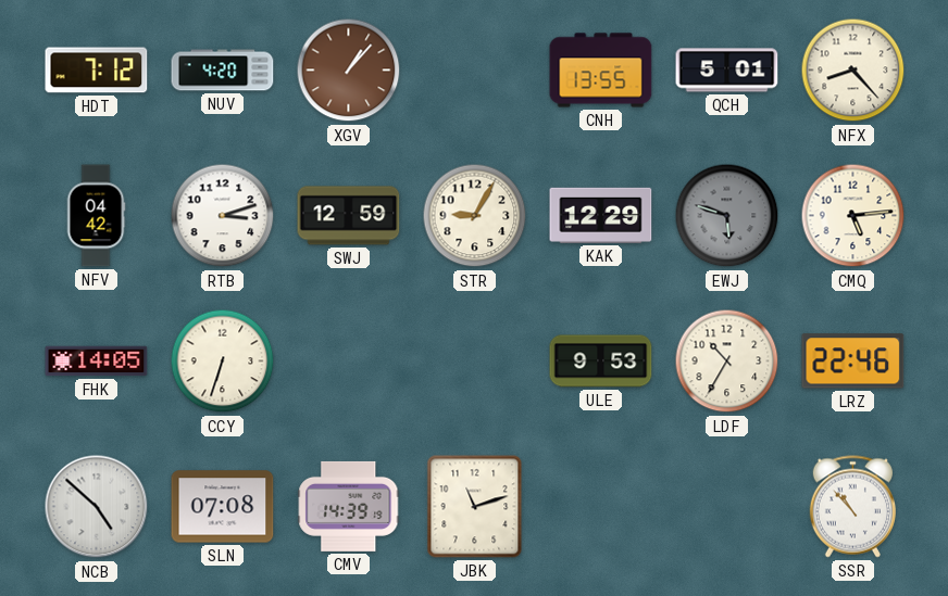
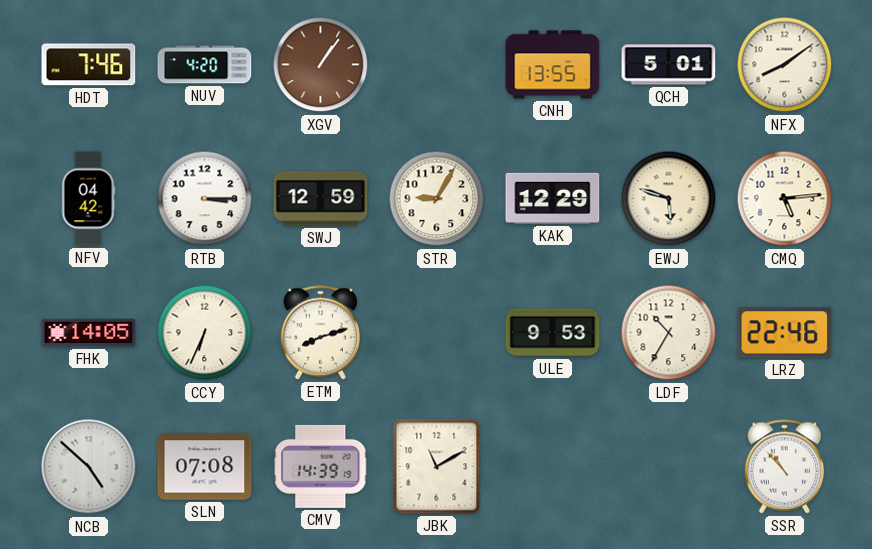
HDT: 7:12 -> 7:46 (89, 65)
XGV: 1:07 -> 1:06 (321, 65)
NFX: 8:23 -> 8:09 (785, 65)
RTB: 3:12 -> 3:15 (205, 199)
EWJ dial: grey -> cream (669, 199)
CCY: 6:33 -> 6:34 (205, 333)
ETM: none -> 8:12 (320, 333)
JBK: 11:12 -> 11:10 (437, 467)
